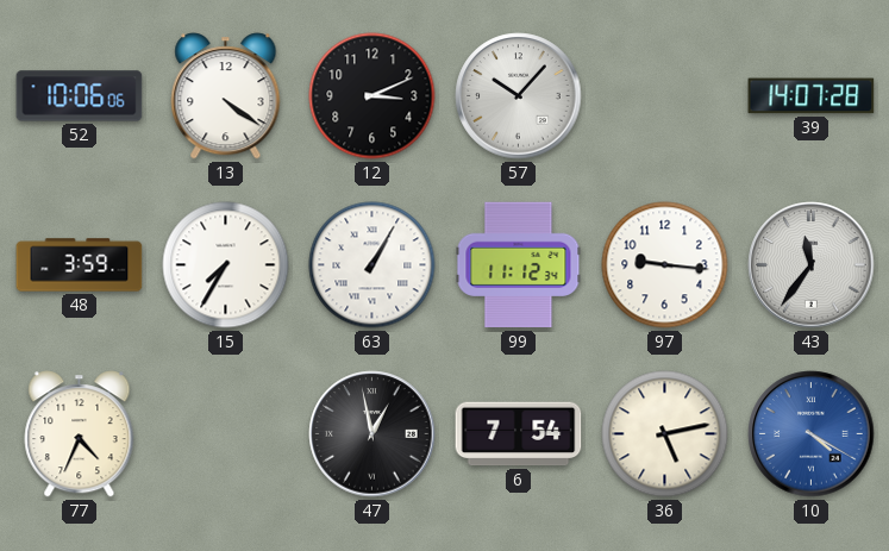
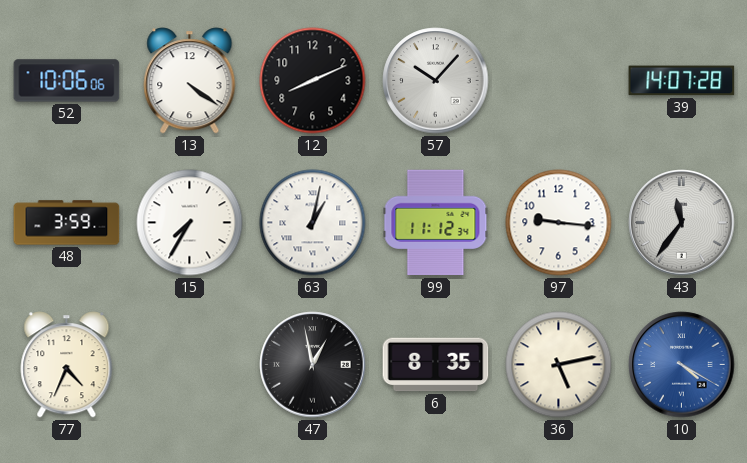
12: 3:11 -> 8:11 (313, 81)
63: 1:05 -> 1:02 (313, 223)
6: 7:54 -> 8:35 (436, 365)
